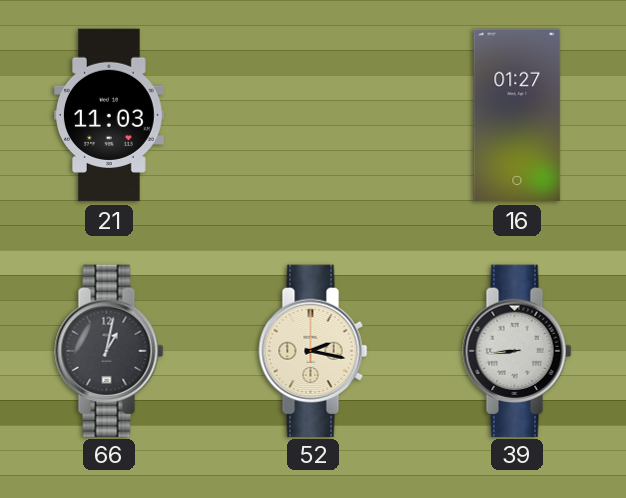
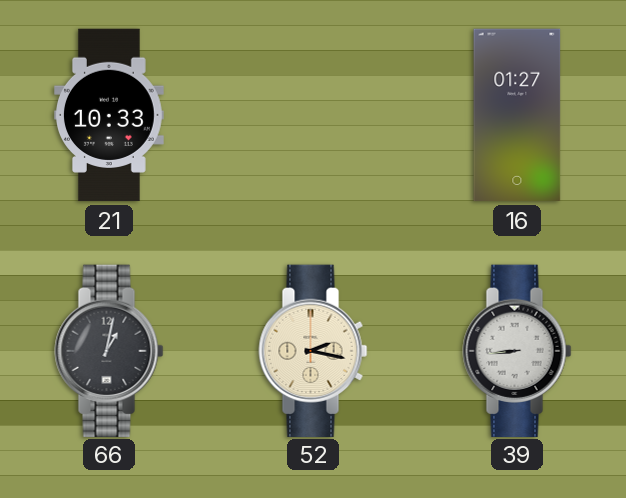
21: 11:03 -> 10:33 (110, 115)
